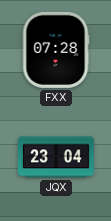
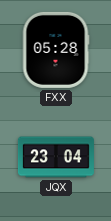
FXX: 07:28 -> 05:28 (56, 50)
